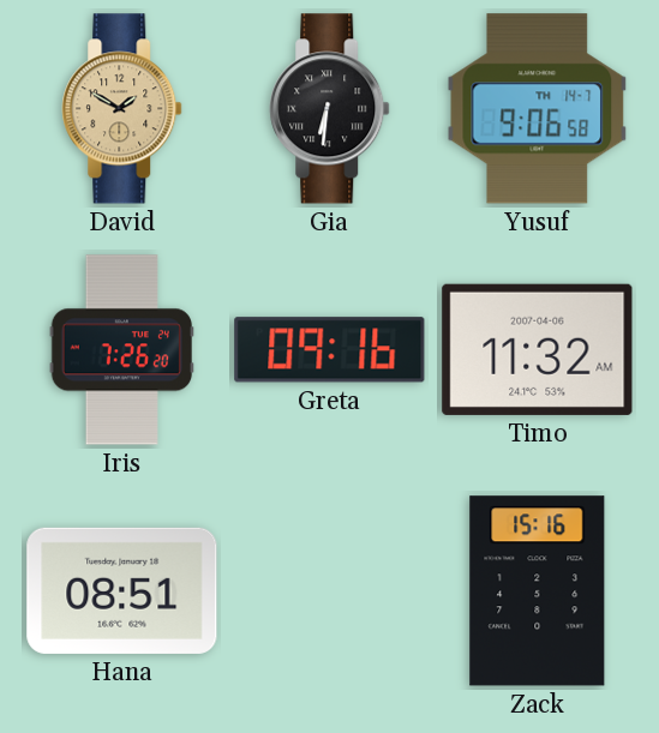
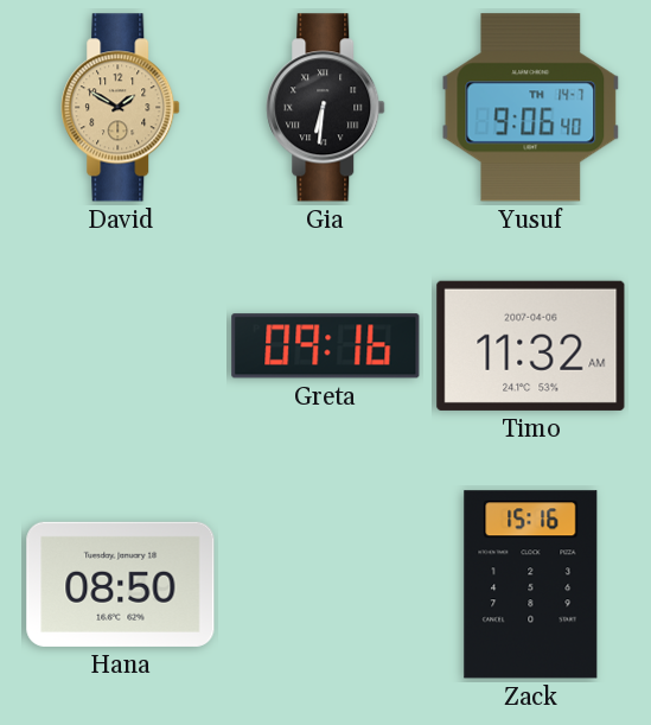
Yusuf: 9:06:58 -> 9:06:40 (531, 108)
Iris: 7:26 -> none (121, 350)
Hana: 08:51 -> 08:50 (121, 584)
